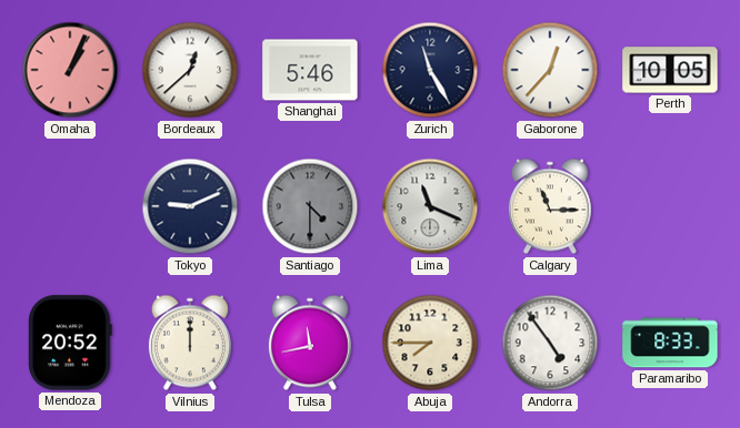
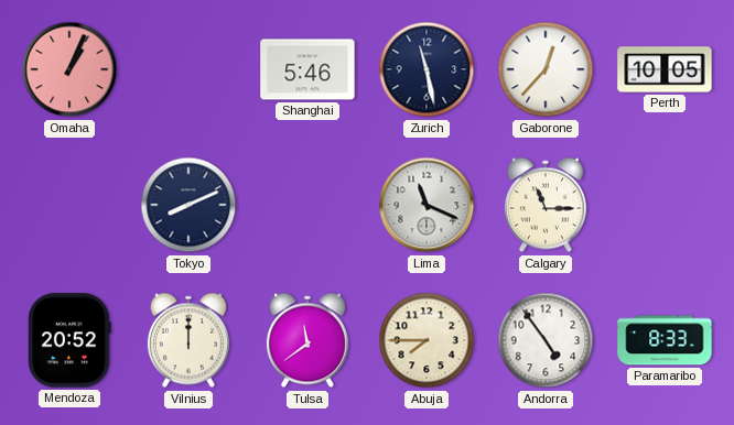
Bordeaux: 12:38 -> none (190, 70)
Zurich: 11:25 -> 11:28 (427, 69)
Tokyo: 9:11 -> 8:11 (188, 205)
Santiago: 4:30 -> none (310, 206)
Tulsa: 11:43 -> 11:39 (307, 340)
